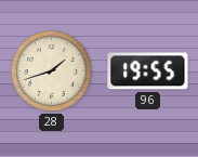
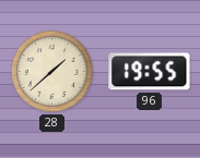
28: 1:42 -> 1:38 (51, 71)
